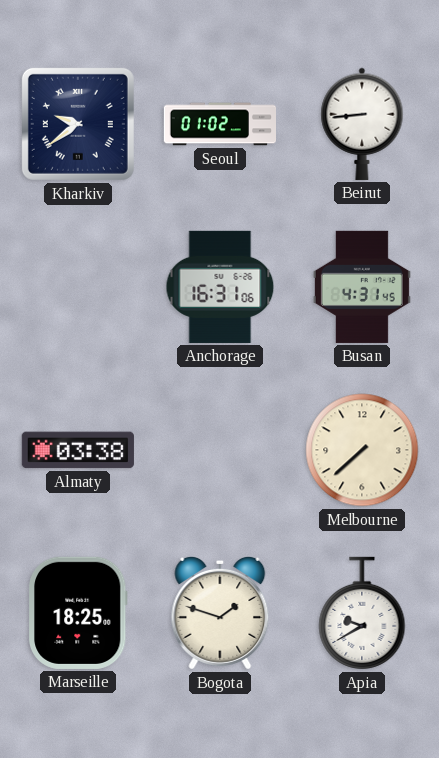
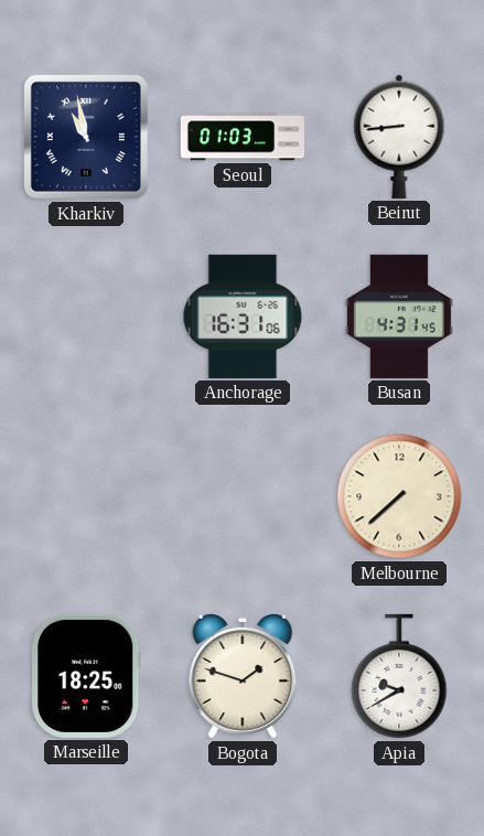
Kharkiv: 9:39 -> 10:58 (86, 137)
Seoul: 01:02 -> 01:03 (241, 137)
Almaty: 03:38 -> none (78, 450)
